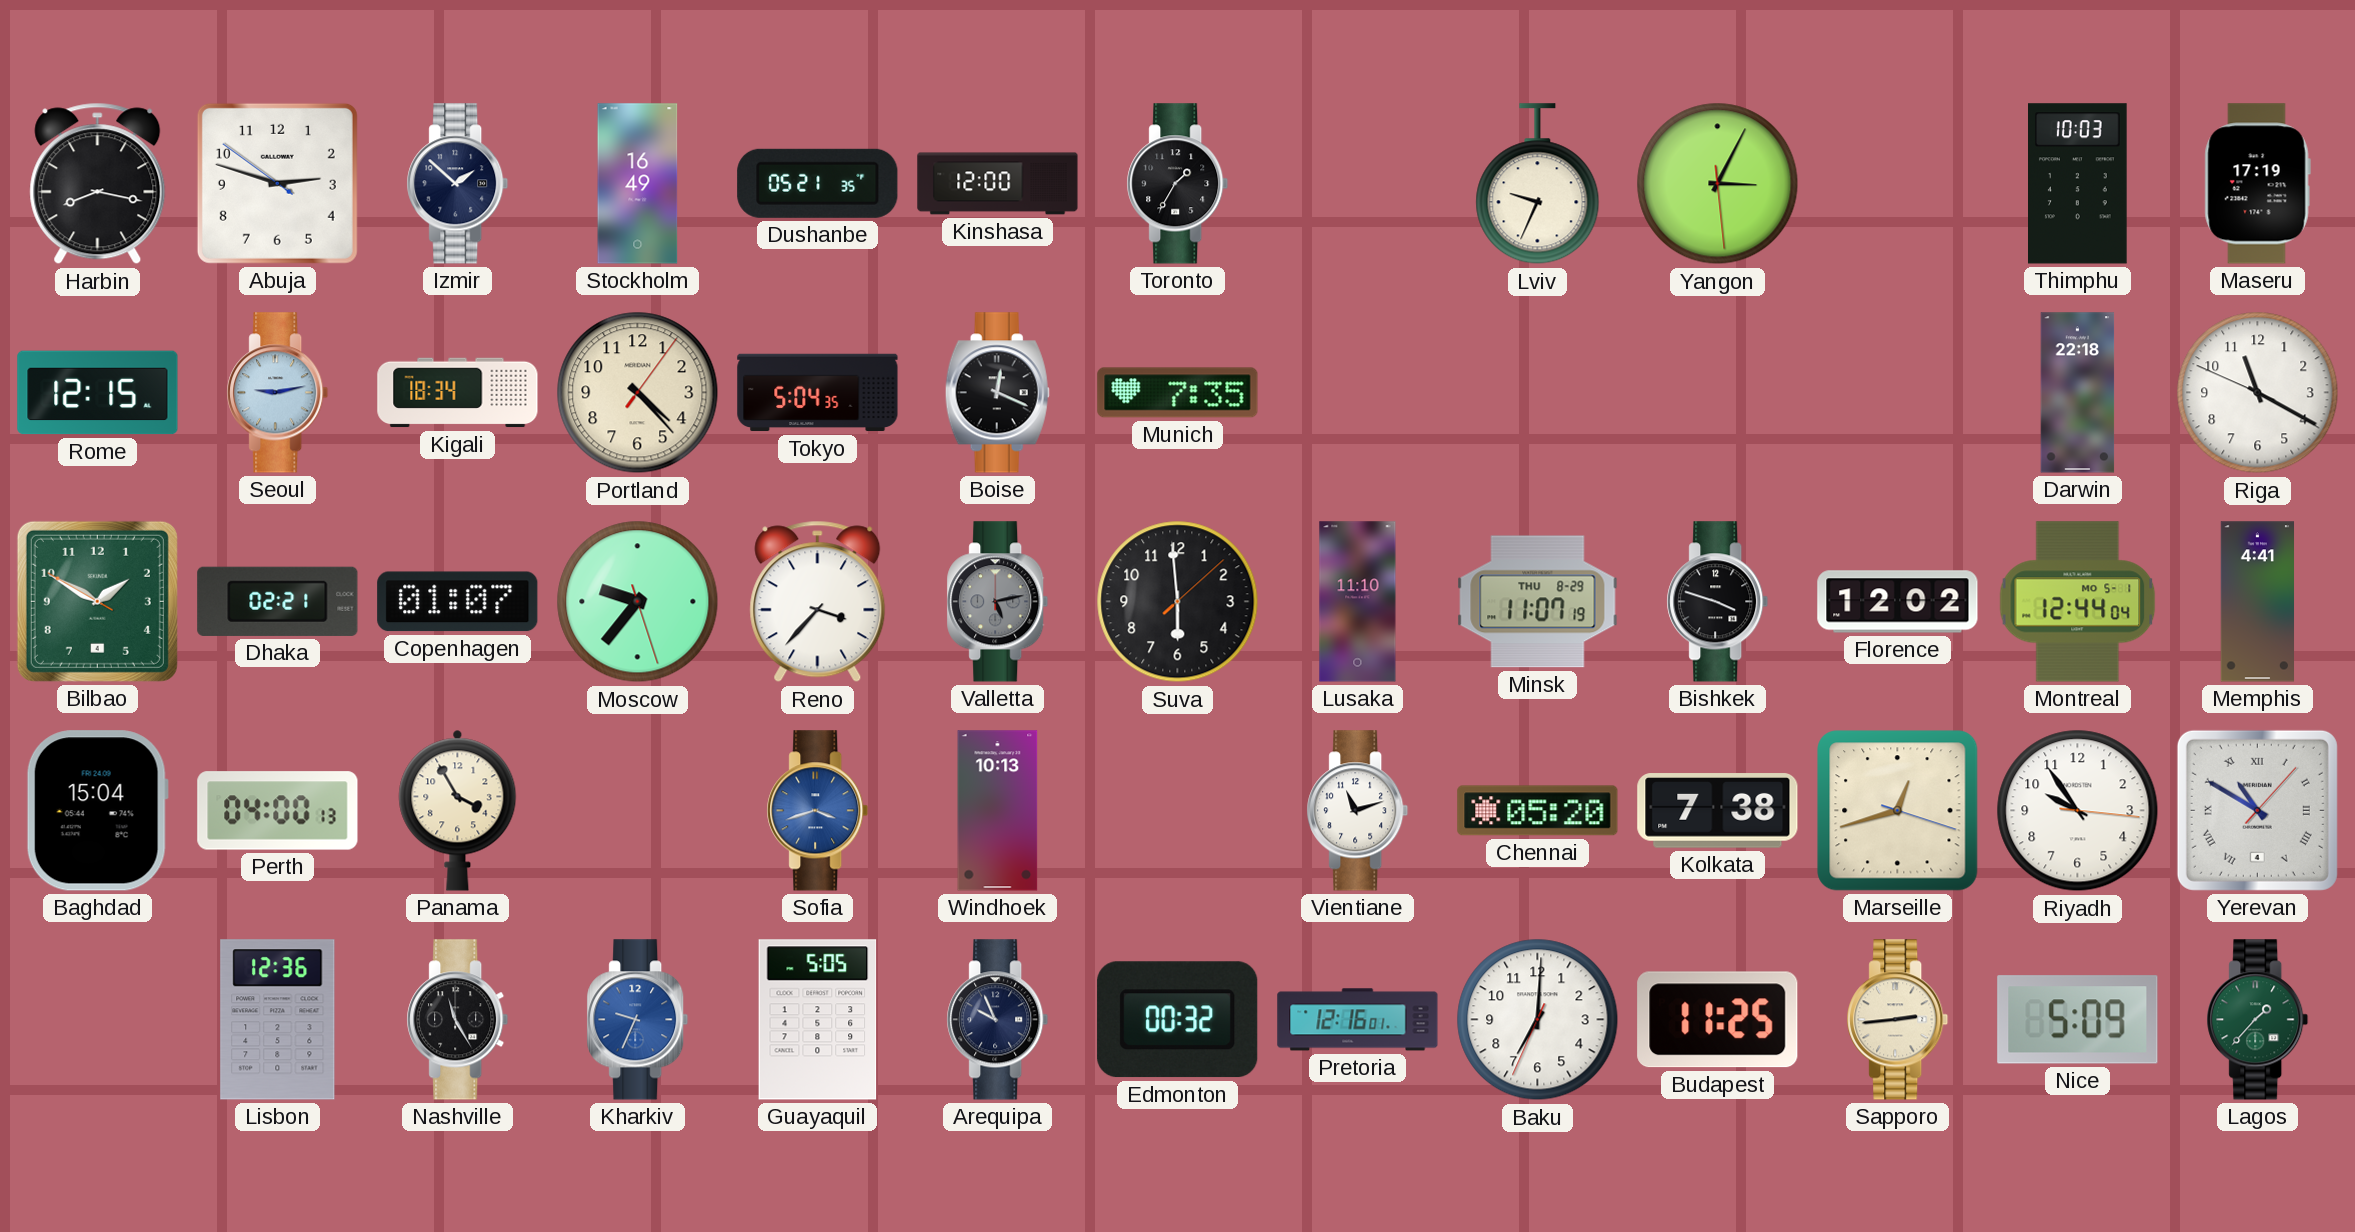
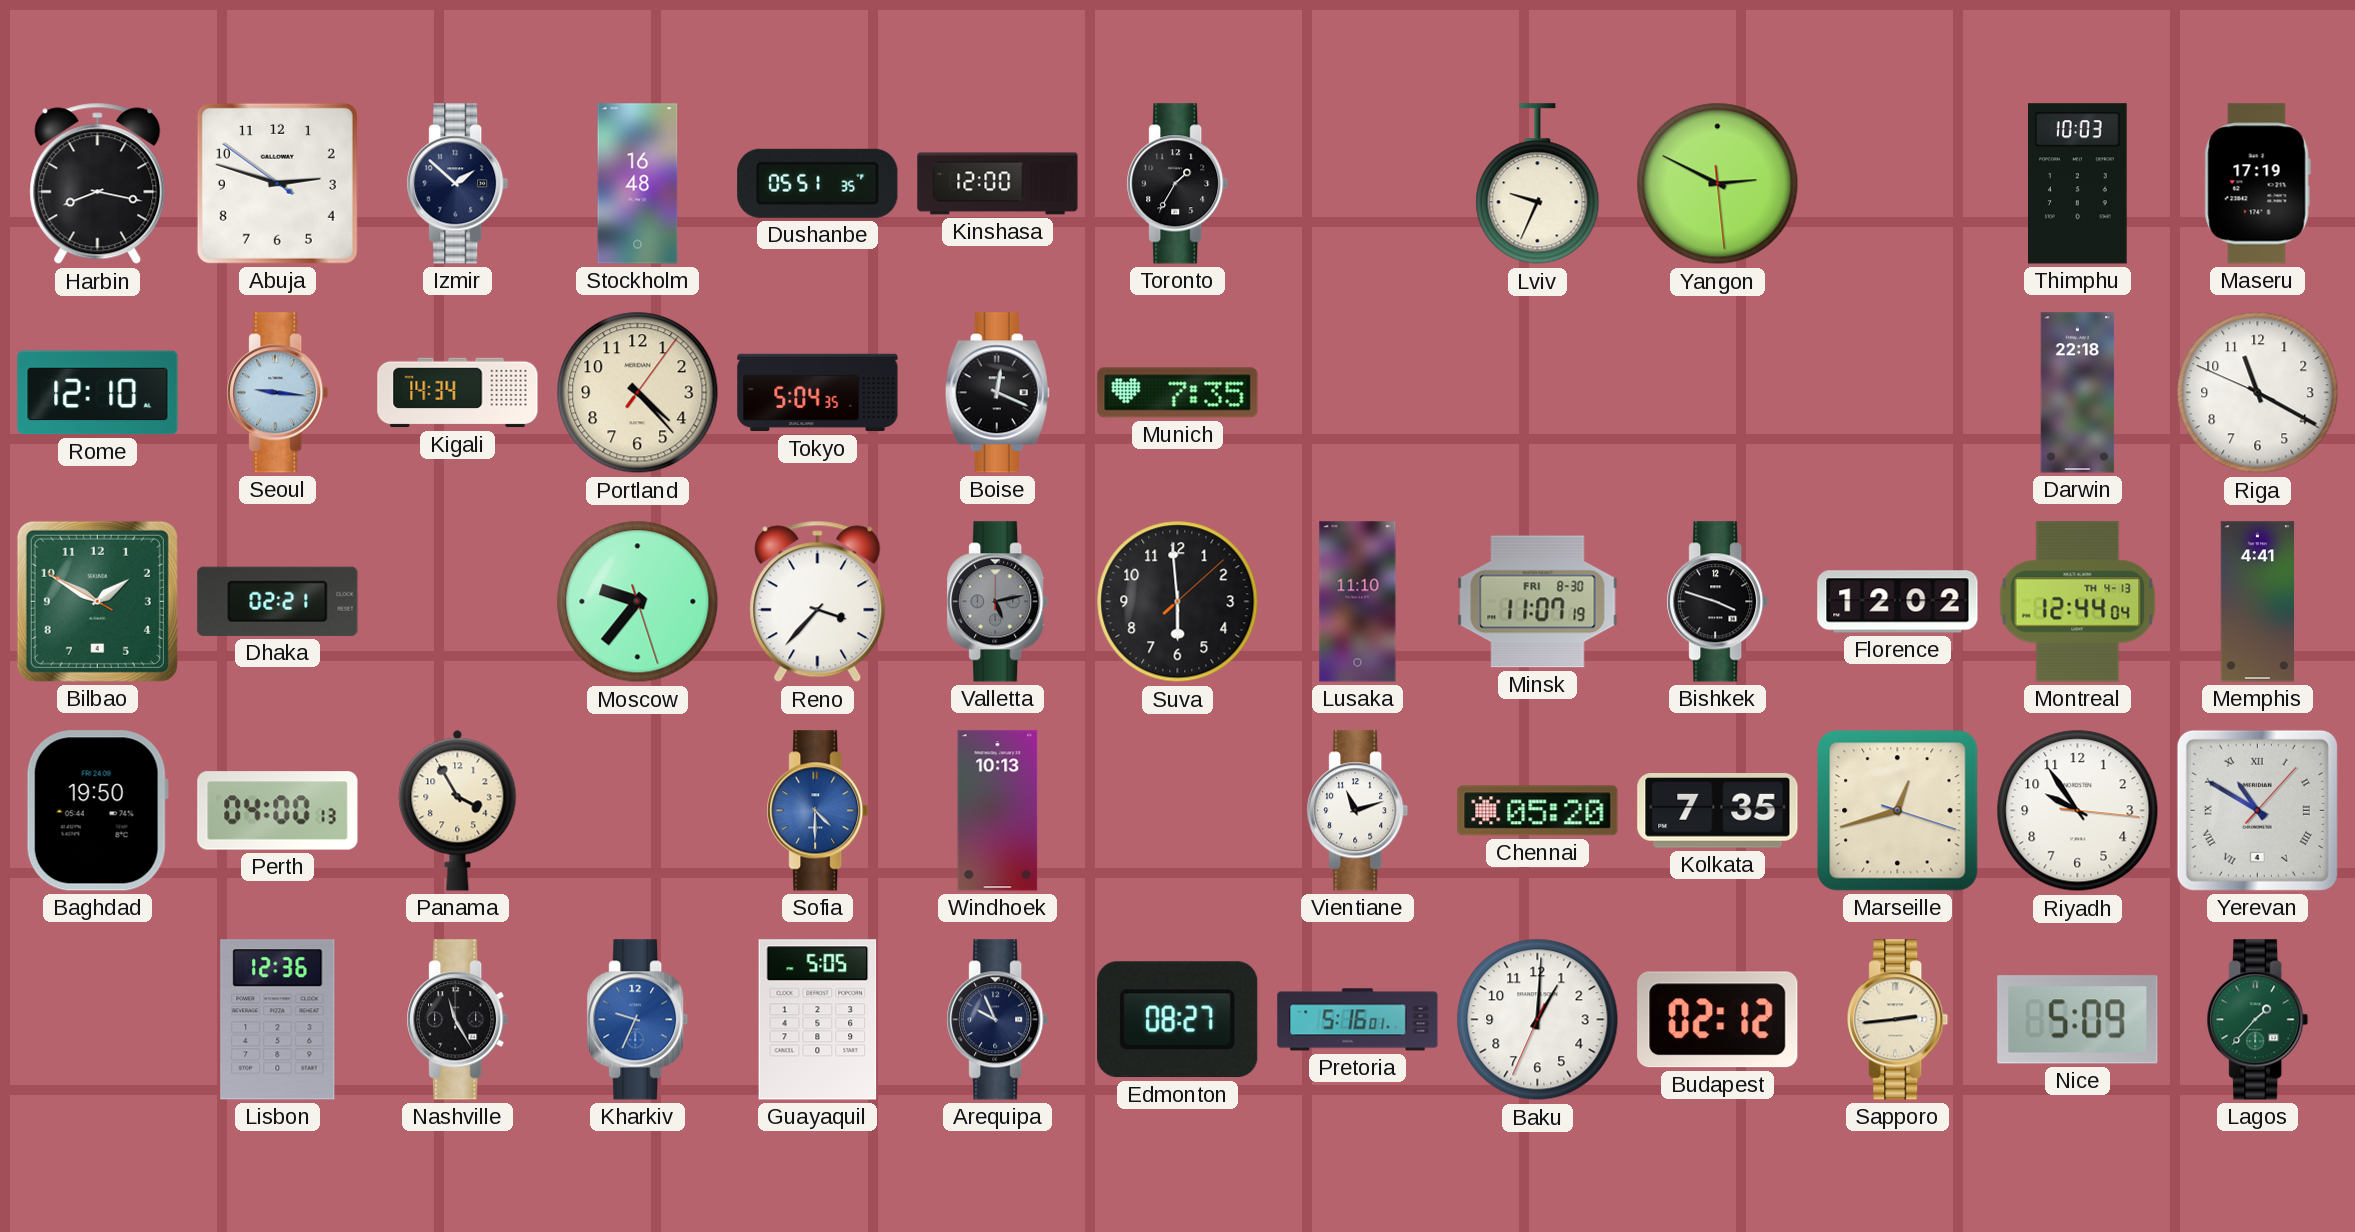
Stockholm: 16:49 -> 16:48 (638, 184)
Dushanbe: 05:21 -> 05:51 (818, 183)
Yangon: 3:04 -> 2:49 (1718, 184)
Rome: 12:15 -> 12:10 (98, 393)
Seoul: 9:13 -> 9:16 (278, 393)
Kigali: 18:34 -> 14:34 (458, 393)
Copenhagen: 01:07 -> none (458, 602)
Minsk date: THU 8-29 -> FRI 8-30 (1538, 602)
Montreal date: MO 5-1 -> TH 4-13 (2078, 602)
Baghdad: 15:04 -> 19:50 (97, 811)
Sofia: 3:42 -> 4:30 (818, 811)
Kolkata: 7:38 -> 7:35 (1718, 811)
Edmonton: 00:32 -> 08:27 (1178, 1020)
Pretoria: 12:16 -> 5:16 (1358, 1020)
Baku: 7:00 -> 1:00 (1538, 1020)
Budapest: 11:25 -> 02:12 (1718, 1020)
